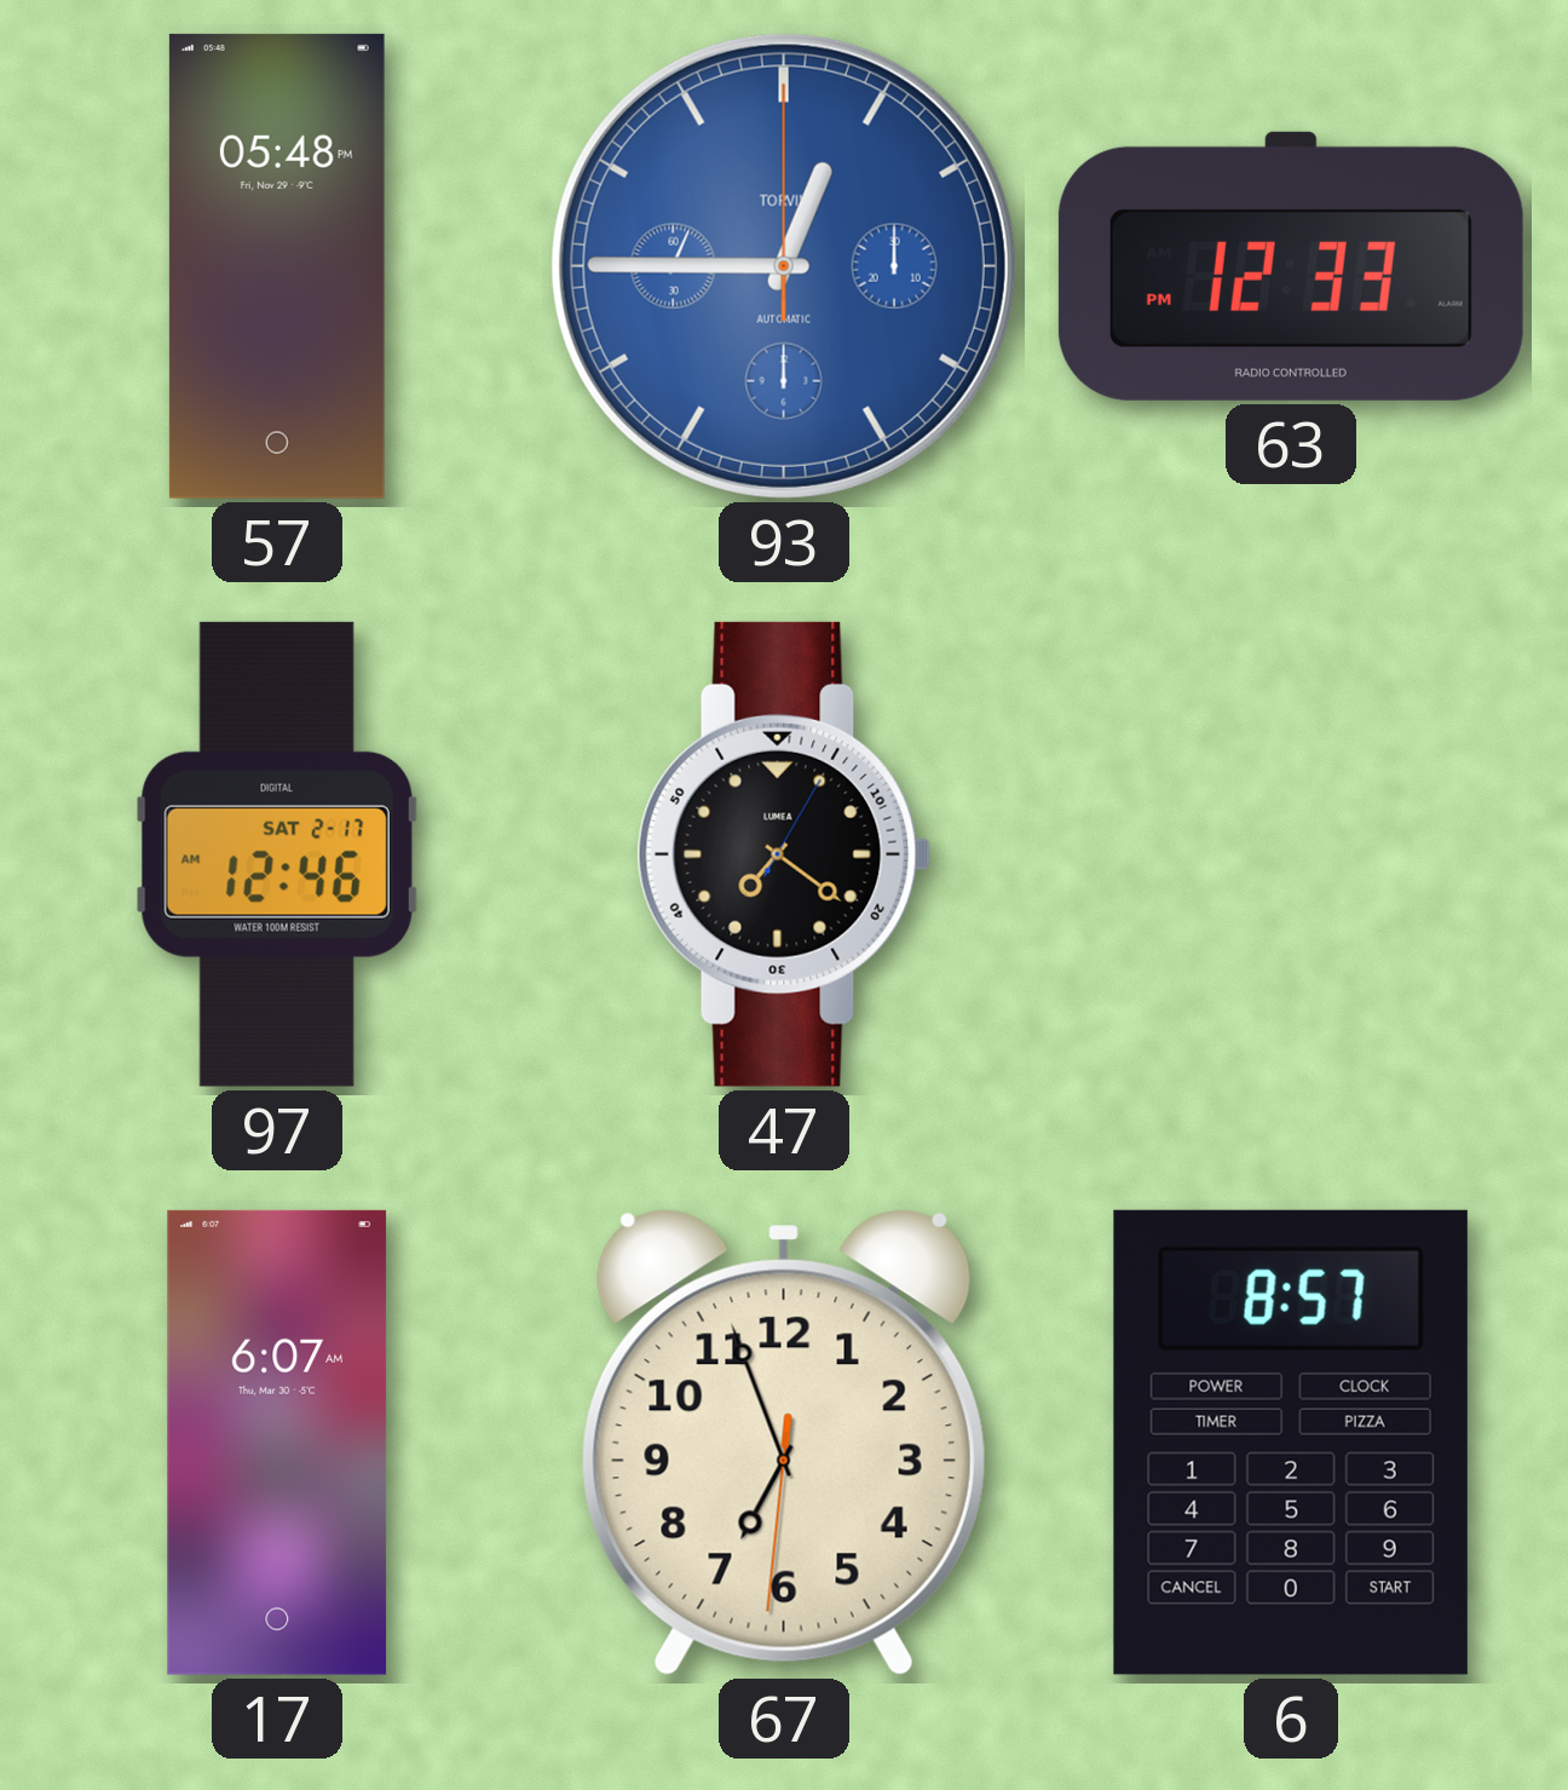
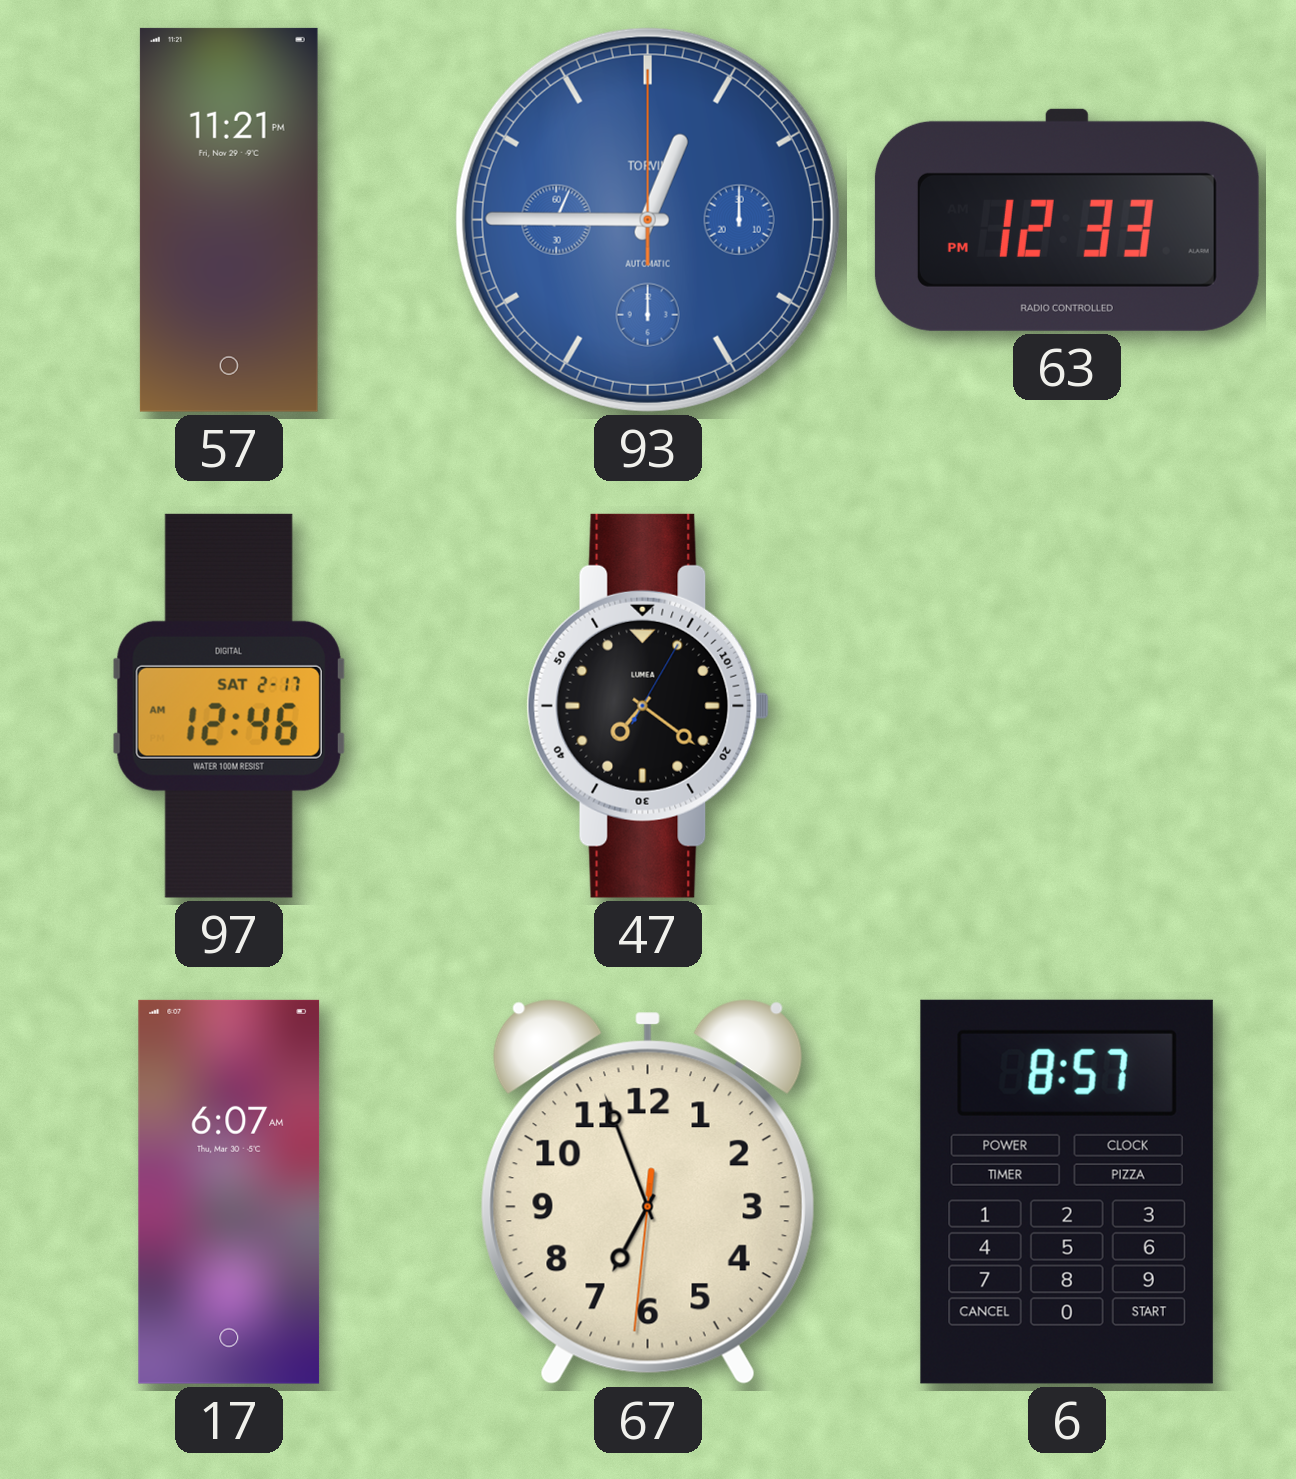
57: 05:48 -> 11:21 (229, 220)
